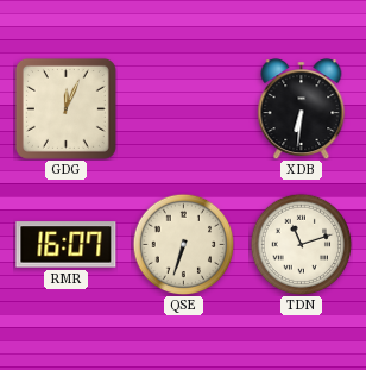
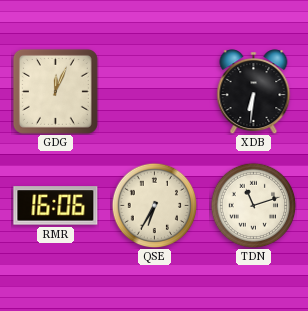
RMR: 16:07 -> 16:06 (56, 206)
QSE: 6:33 -> 6:35 (154, 205)
